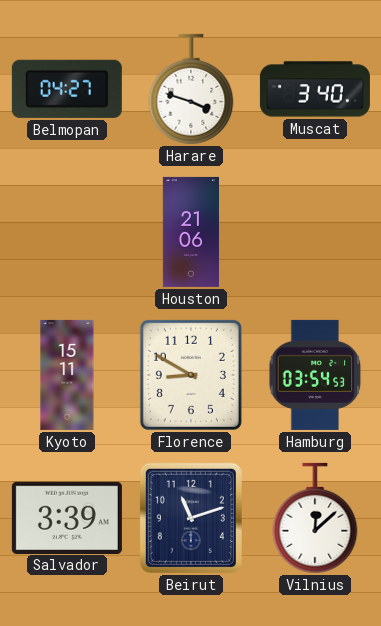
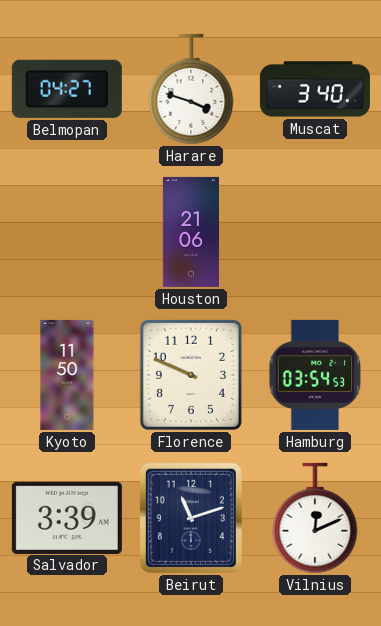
Kyoto: 15:11 -> 11:50 (67, 375)
Florence: 8:50 -> 9:49 (191, 375)
Vilnius: 12:08 -> 12:11 (315, 518)
